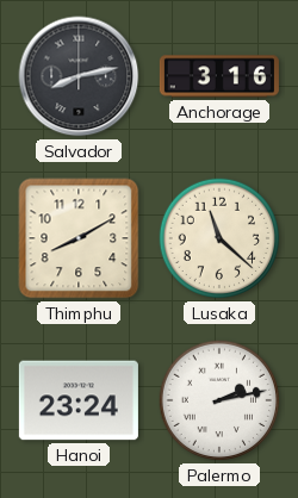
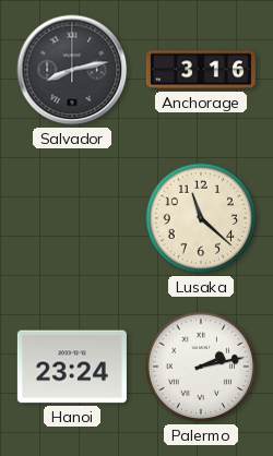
Thimphu: 8:10 -> none (79, 238)
